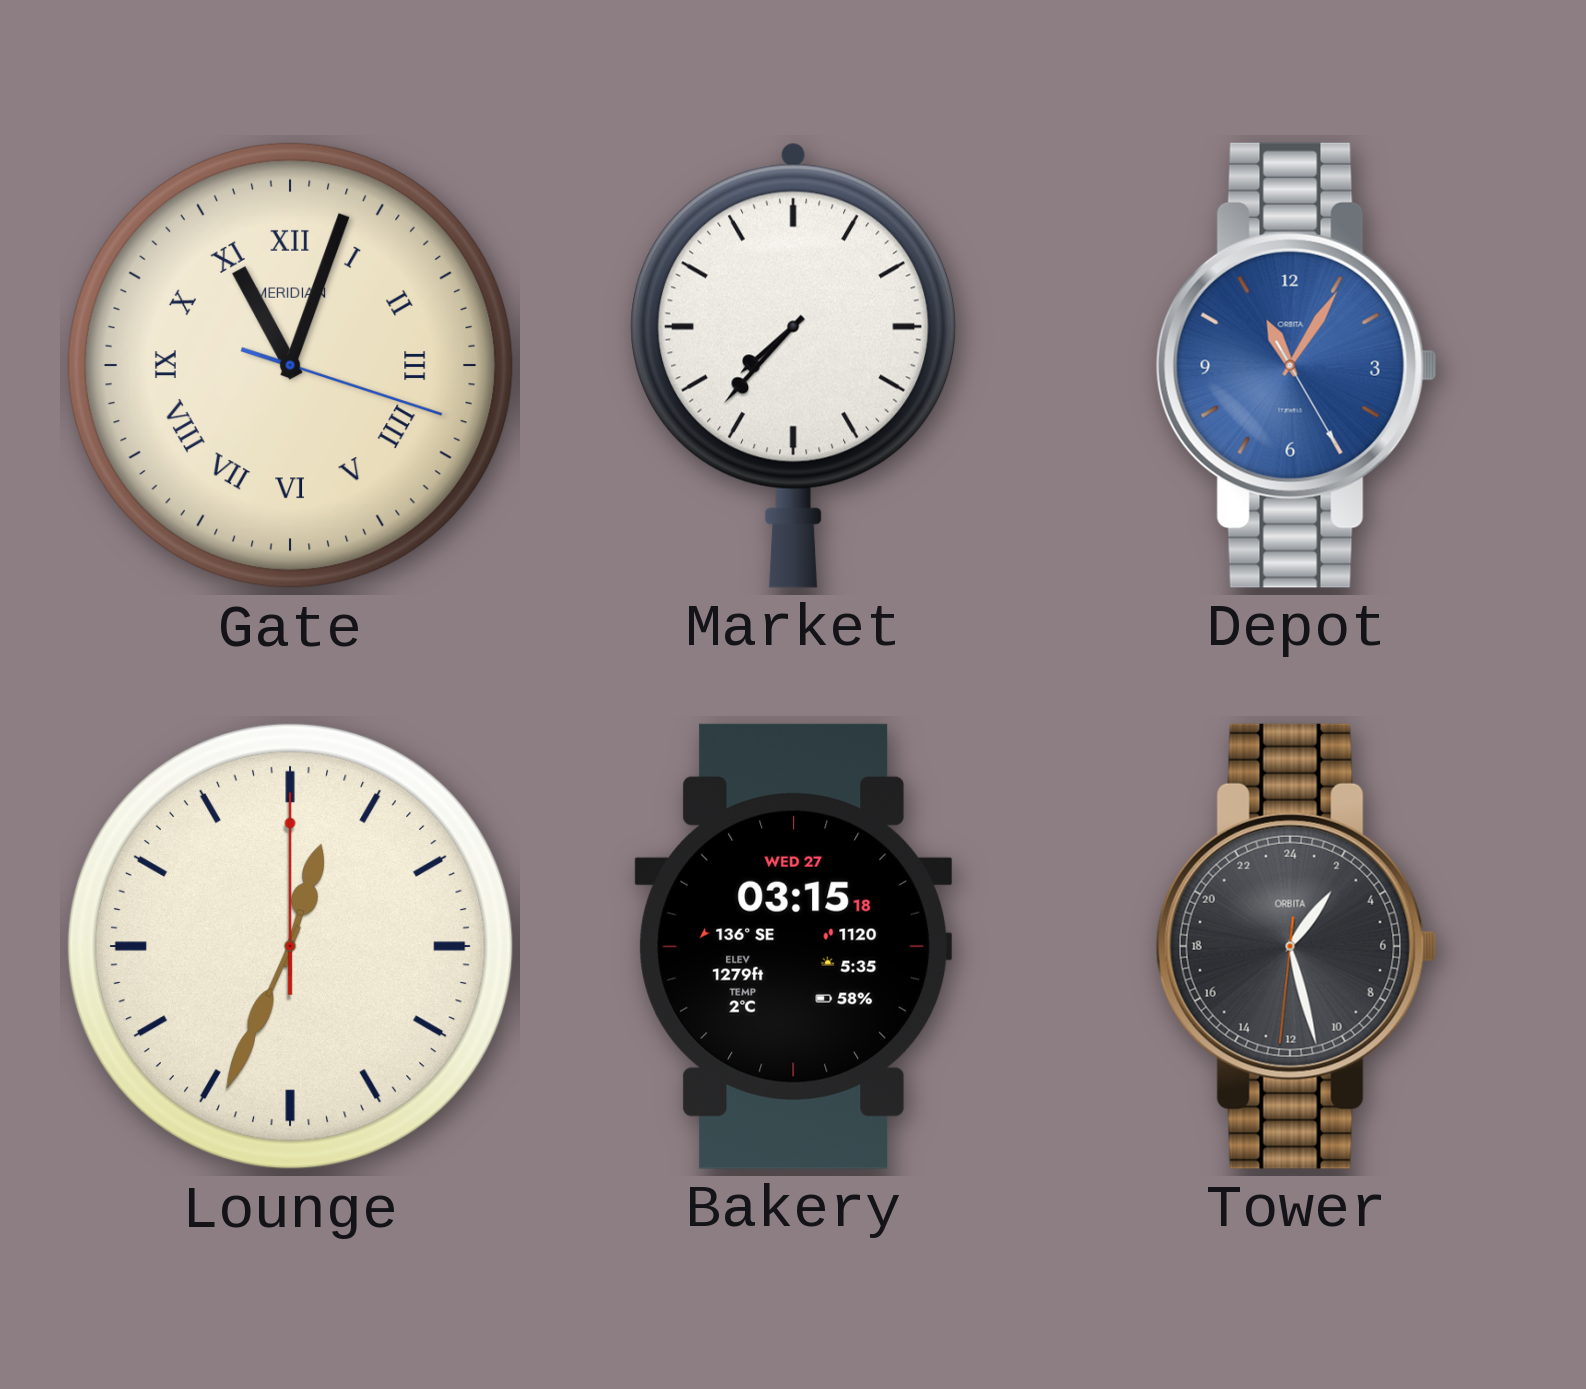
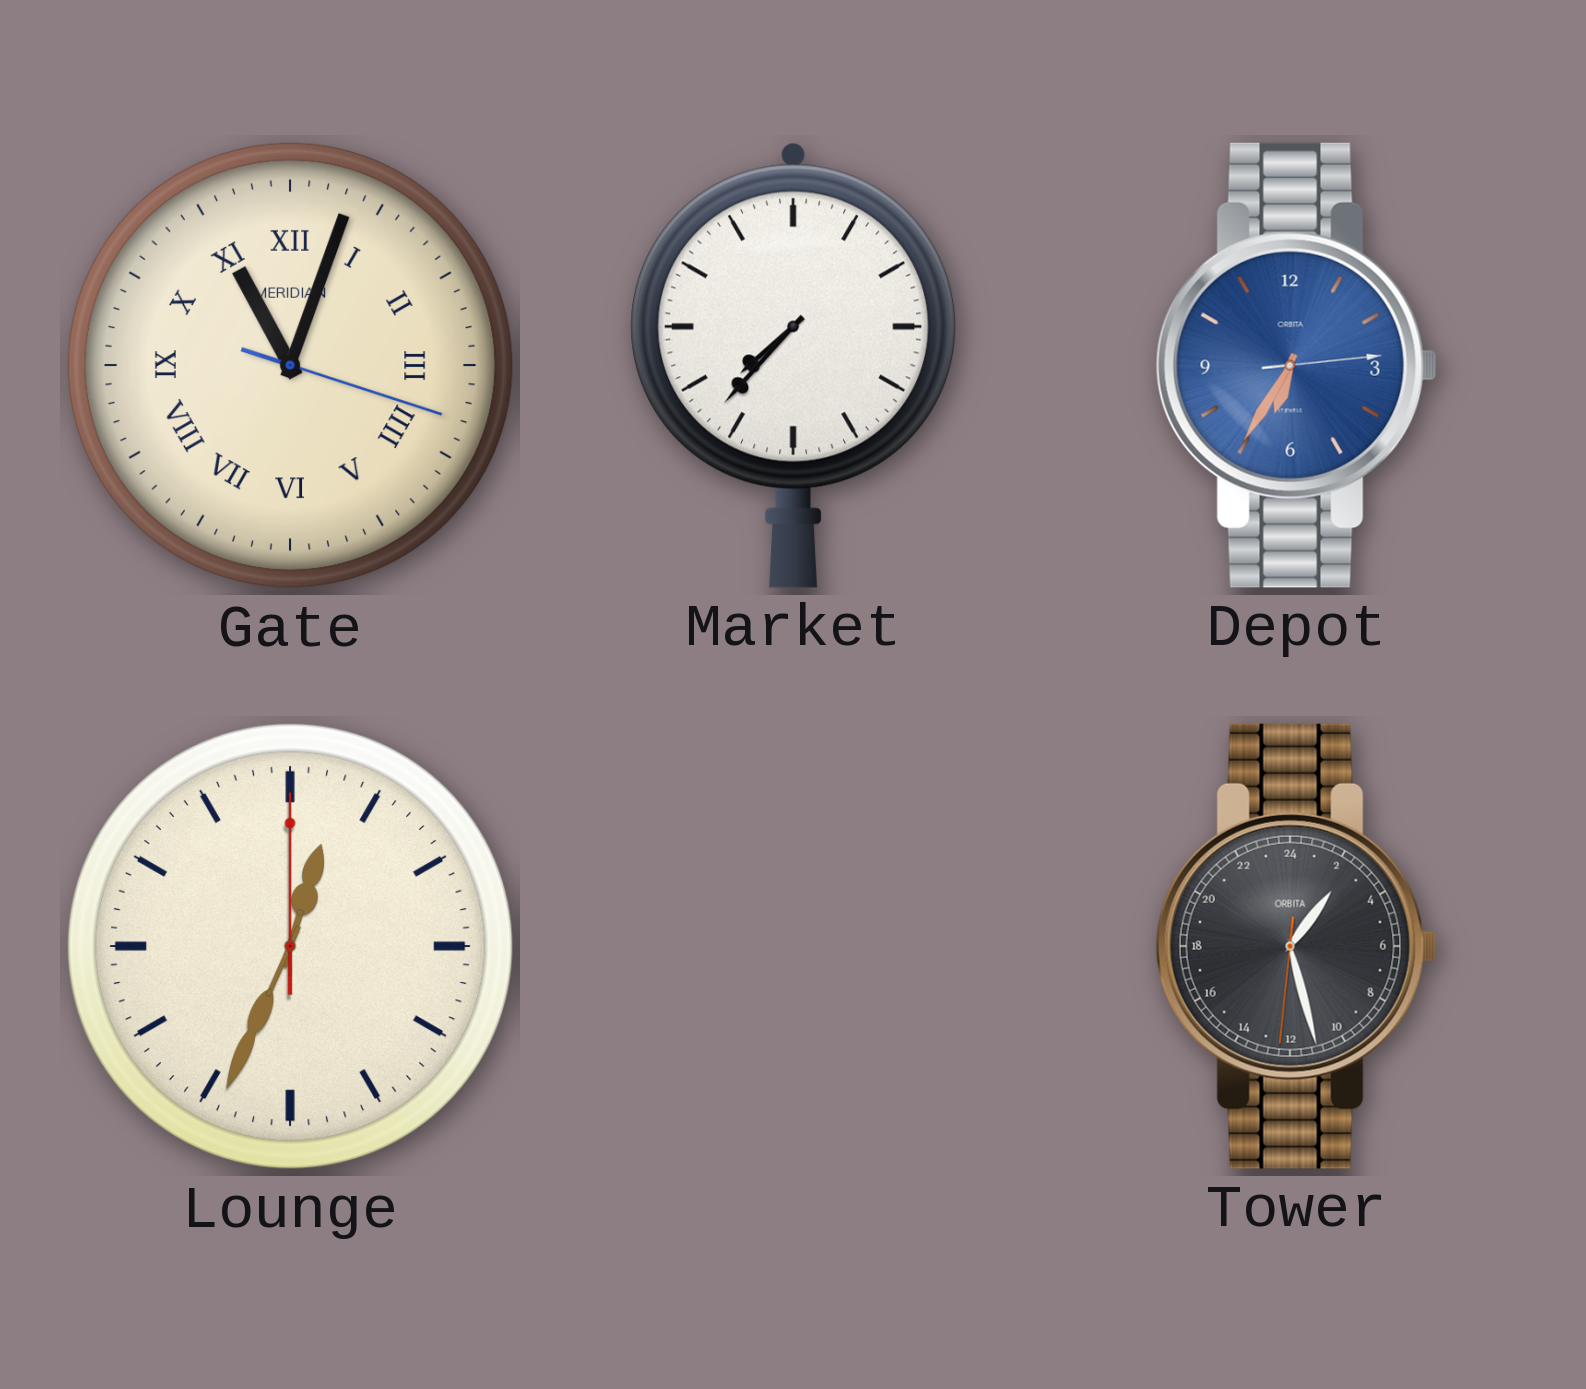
Depot: 11:05 -> 6:35 (1296, 365)
Bakery: 03:15 -> none (794, 946)
